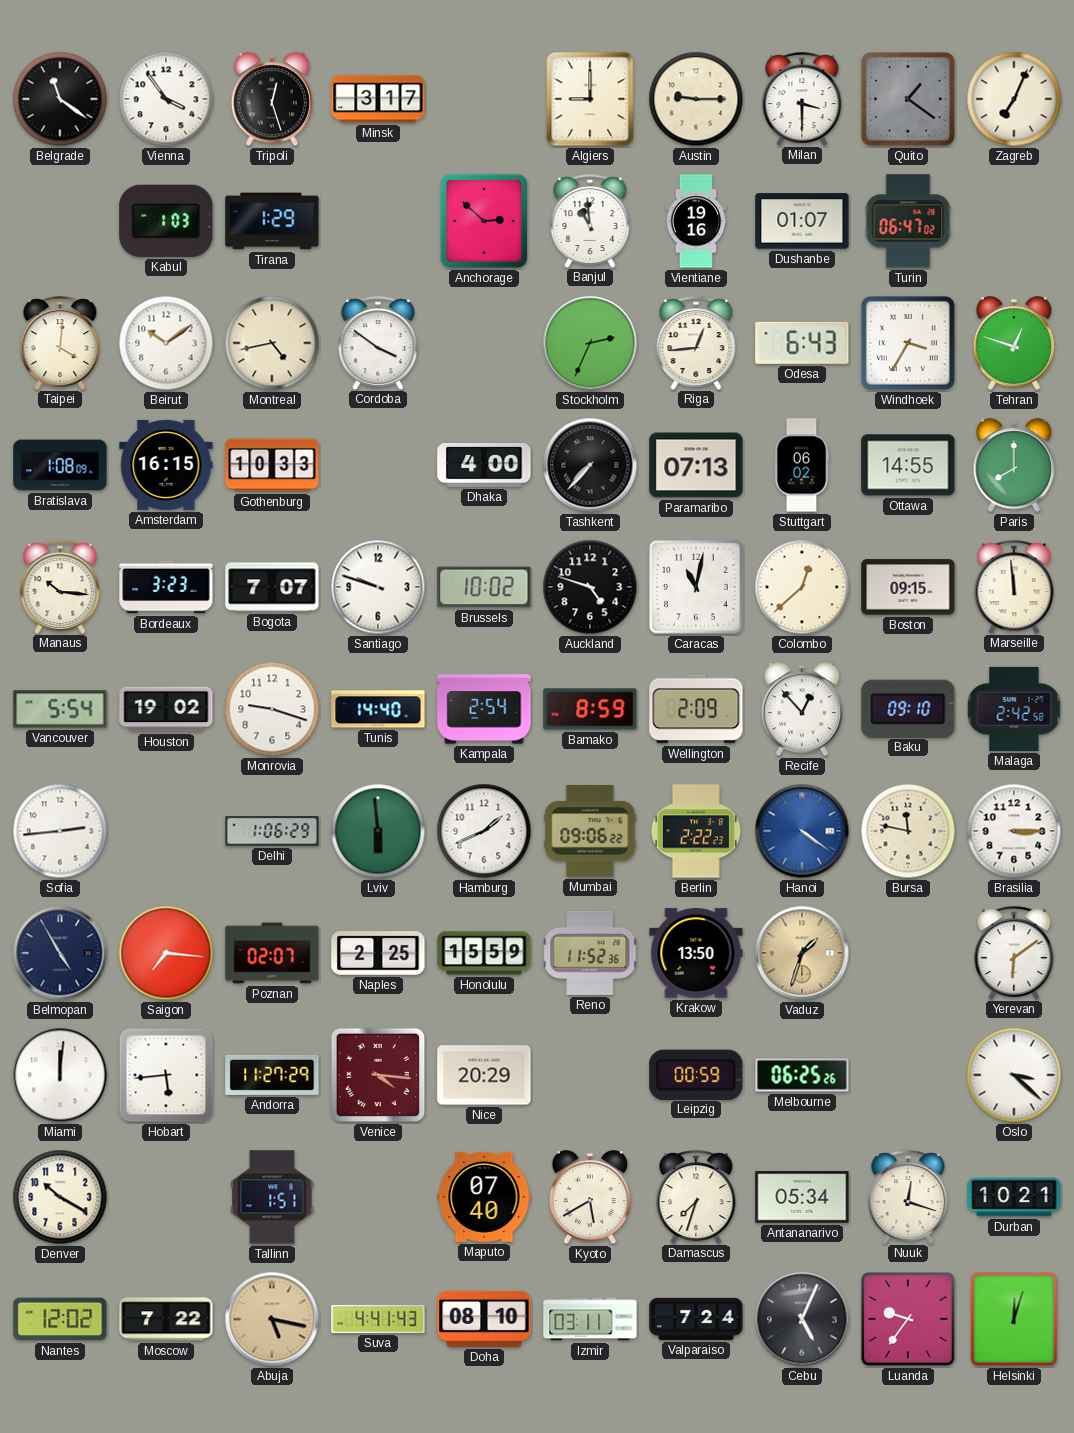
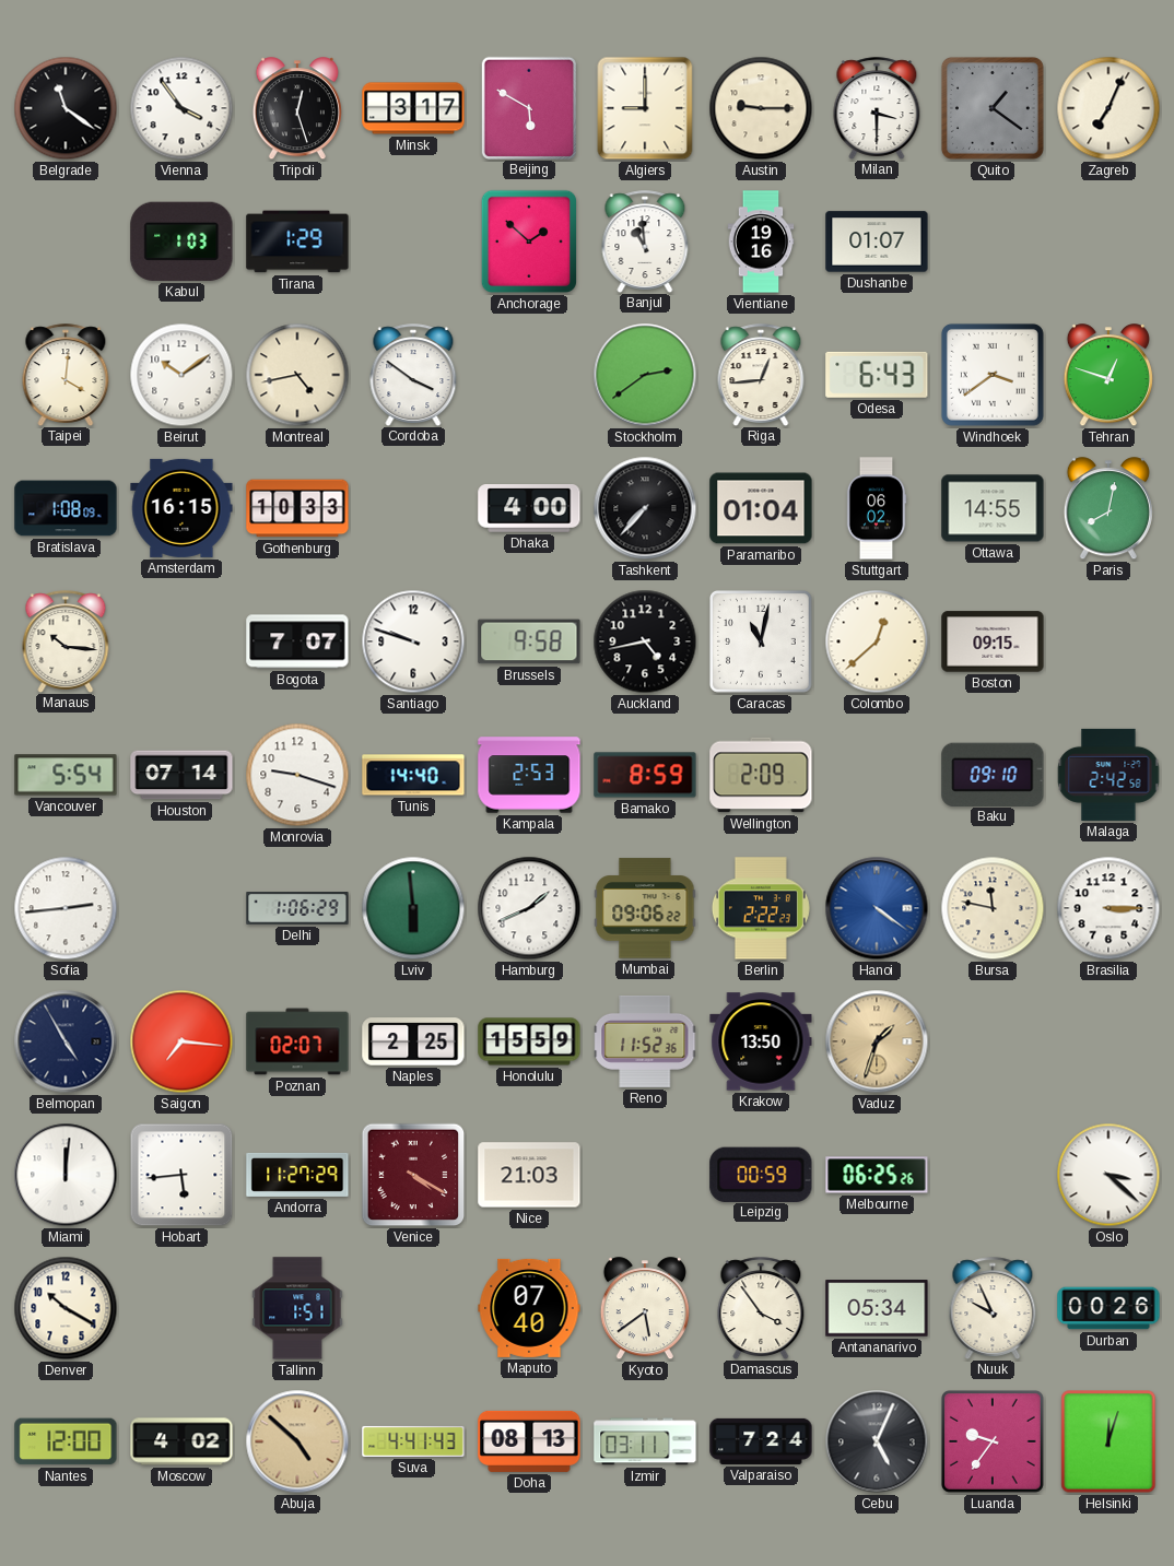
Beijing: none -> 5:50 (528, 107)
Anchorage: 2:52 -> 1:52 (528, 242)
Turin: 06:47 -> none (908, 221)
Stockholm: 2:34 -> 2:39 (645, 375)
Windhoek: 3:35 -> 3:39 (993, 375)
Paramaribo: 07:13 -> 01:04 (761, 508)
Paris: 8:00 -> 8:02 (1108, 509)
Bordeaux: 3:23 -> none (166, 587)
Brussels: 10:02 -> 9:58 (529, 641)
Auckland: 4:48 -> 4:43 (645, 641)
Marseille: 11:59 -> none (1014, 587)
Houston: 19:02 -> 07:14 (181, 775)
Kampala: 2:54 -> 2:53 (529, 775)
Recife: 12:53 -> none (802, 710)
Yerevan: 6:09 -> none (1014, 953)
Venice: 4:16 -> 4:20 (413, 1175)
Nice: 20:29 -> 21:03 (529, 1175)
Kyoto: 5:40 -> 5:39 (645, 1309)
Damascus: 7:33 -> 3:54 (761, 1308)
Nuuk: 12:18 -> 9:56 (993, 1308)
Durban: 10:21 -> 00:26 (1108, 1308)
Nantes: 12:02 -> 12:00 (66, 1441)
Moscow: 7:22 -> 4:02 (181, 1441)
Abuja: 5:17 -> 4:52 (297, 1441)
Doha: 08:10 -> 08:13 (529, 1441)
